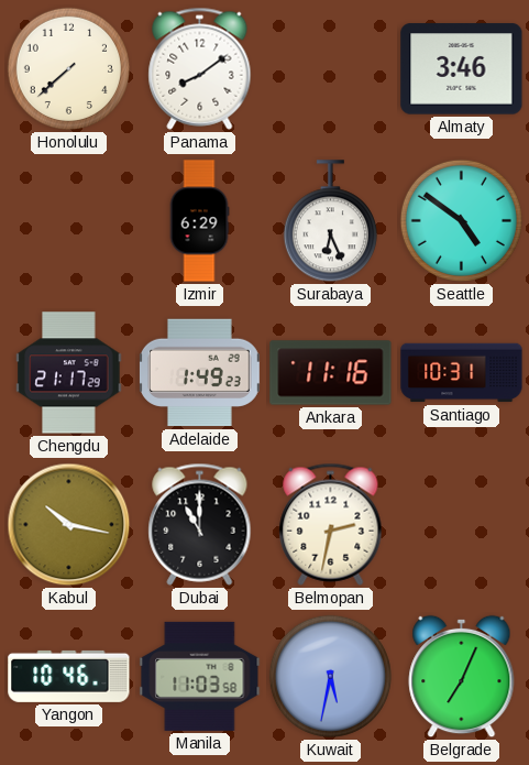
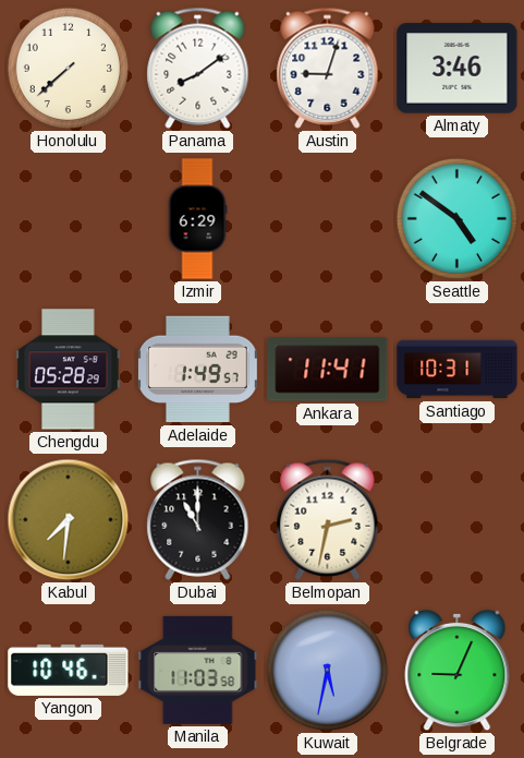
Austin: none -> 9:03 (328, 68)
Surabaya: 6:26 -> none (330, 221)
Chengdu: 21:17 -> 05:28 (69, 370)
Adelaide: 1:49:23 -> 1:49:57 (197, 370)
Ankara: 11:16 -> 11:41 (328, 370)
Kabul: 10:17 -> 7:31 (69, 520)
Belgrade: 7:04 -> 9:04 (458, 671)
